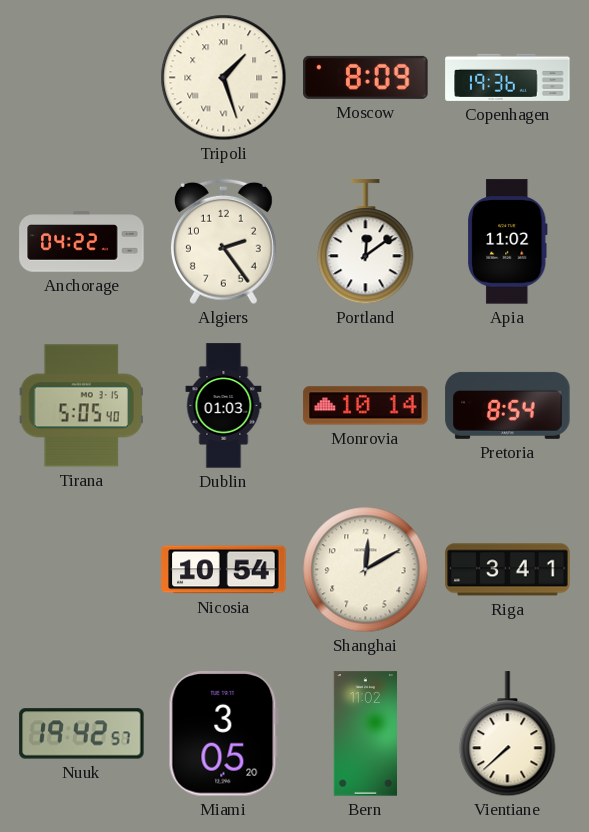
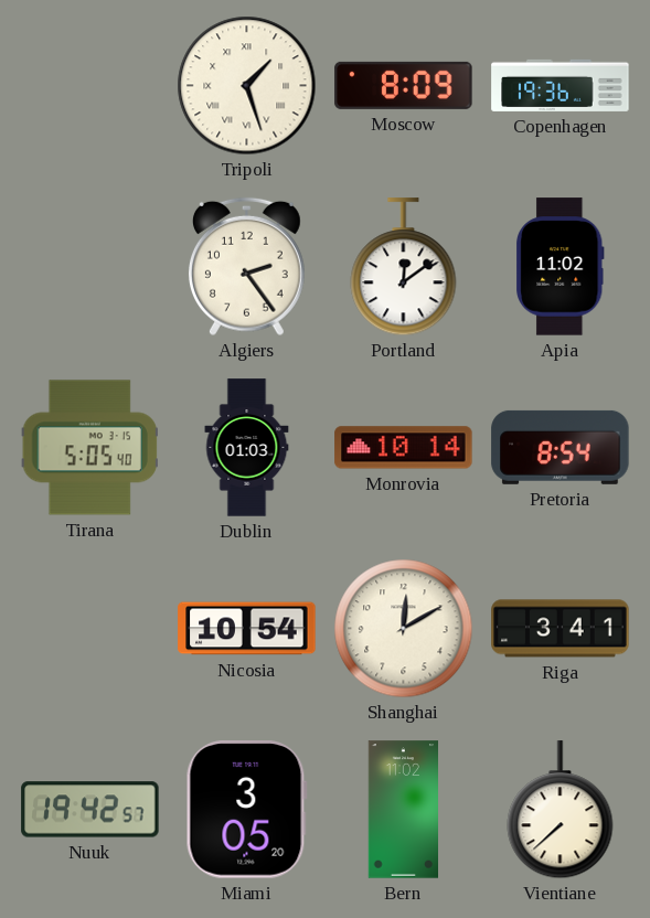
Anchorage: 04:22 -> none (82, 242)
